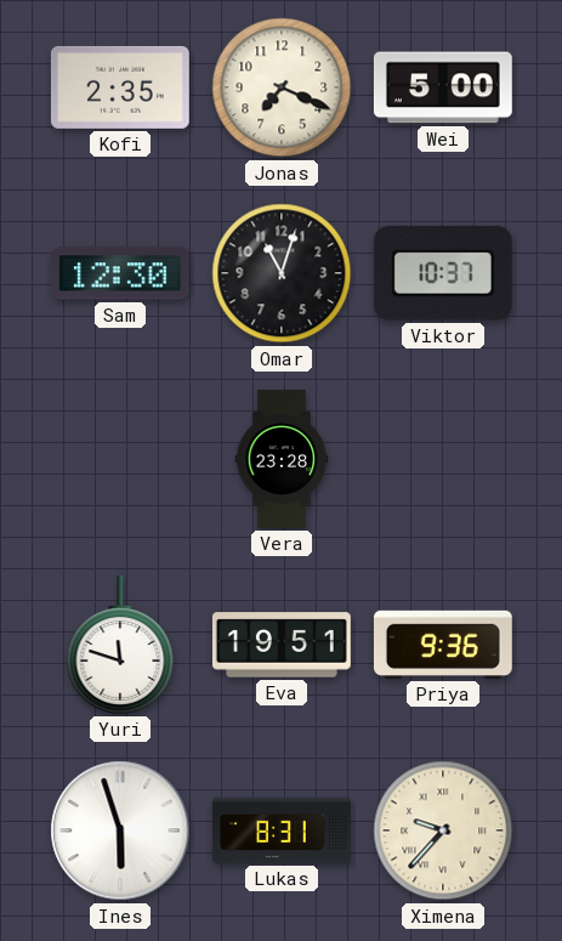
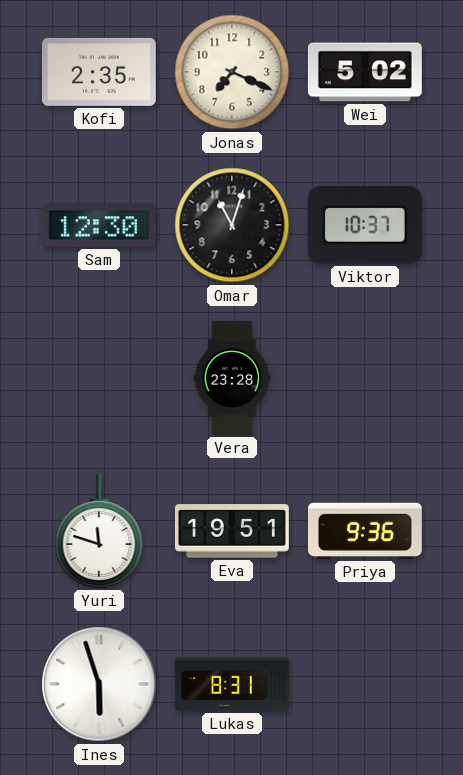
Wei: 5:00 -> 5:02 (365, 72)
Ximena: 9:37 -> none (443, 831)
